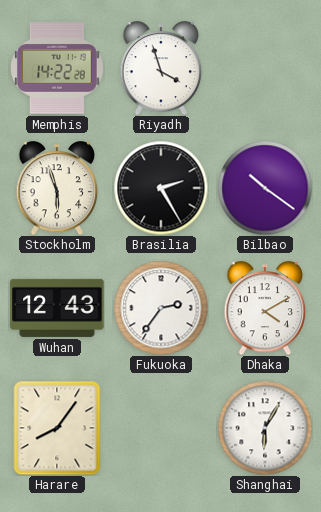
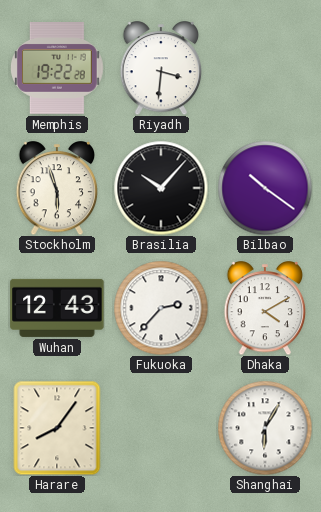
Memphis: 14:22 -> 19:22 (58, 68)
Riyadh: 3:57 -> 3:31 (161, 69)
Brasilia: 2:25 -> 10:07 (161, 188)
Fukuoka: 2:36 -> 2:37 (161, 308)
